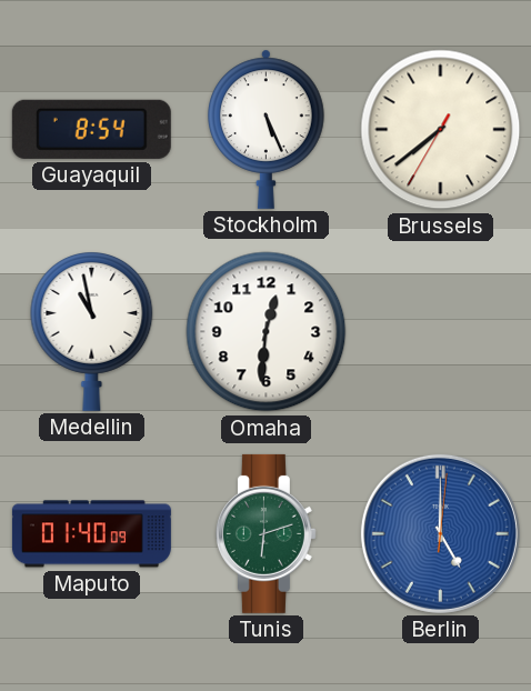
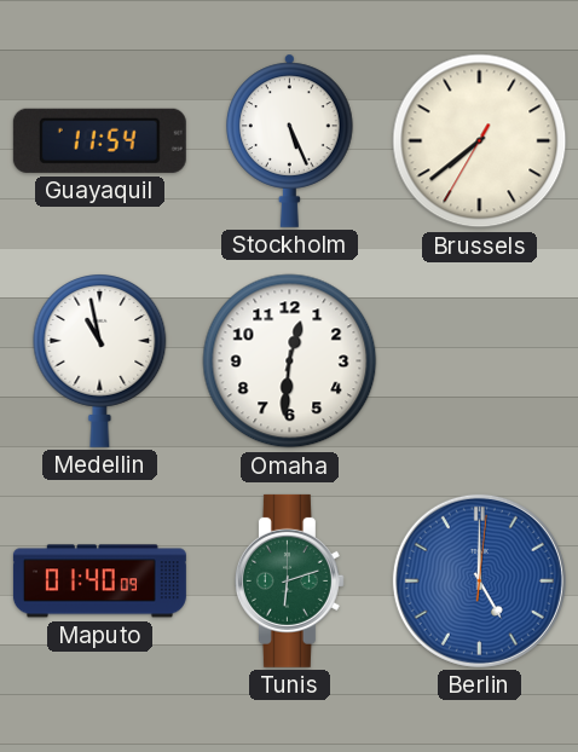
Guayaquil: 8:54 -> 11:54 (99, 140)
